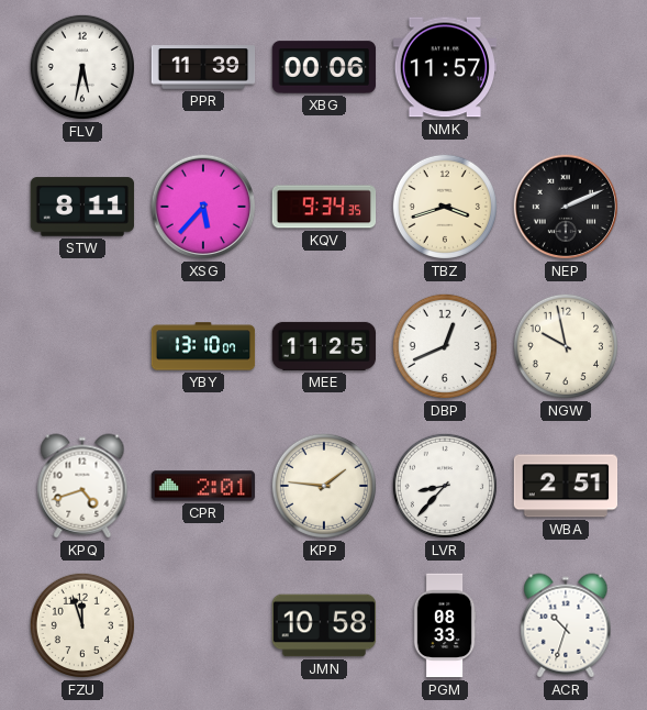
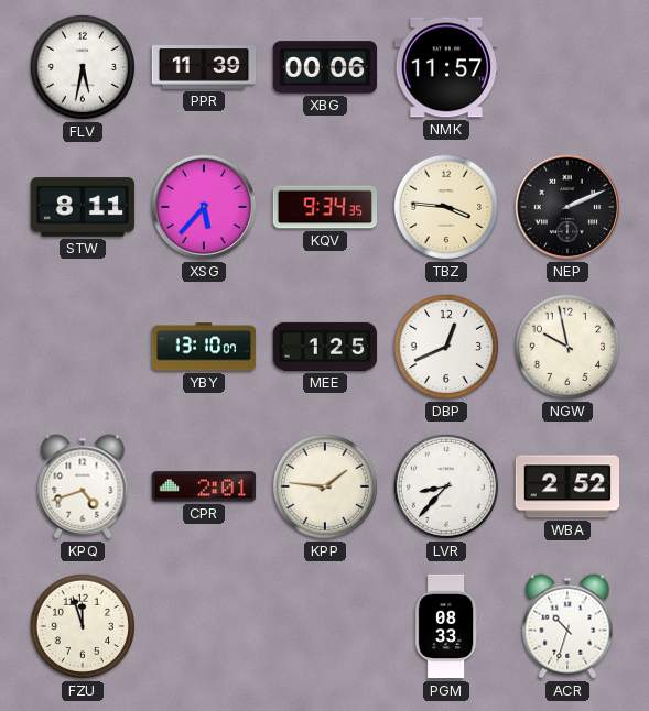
TBZ: 3:42 -> 3:46 (446, 207)
MEE: 11:25 -> 1:25 (325, 347)
WBA: 2:51 -> 2:52 (567, 486)
JMN: 10:58 -> none (324, 625)
